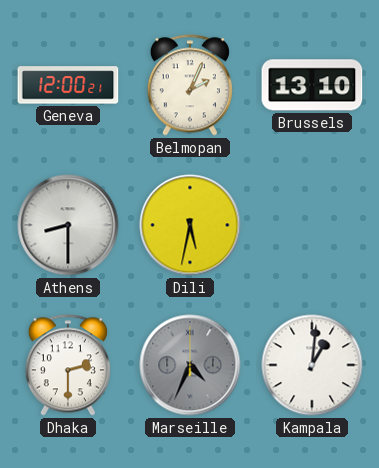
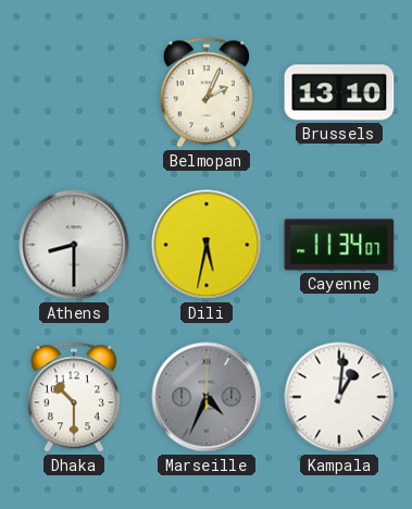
Geneva: 12:00 -> none (68, 85)
Cayenne: none -> 11:34 (339, 245)
Dhaka: 2:30 -> 10:30 (74, 397)
